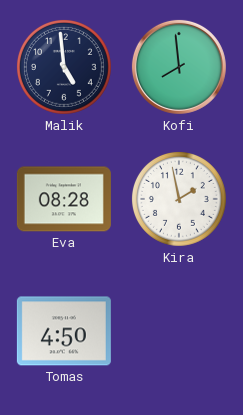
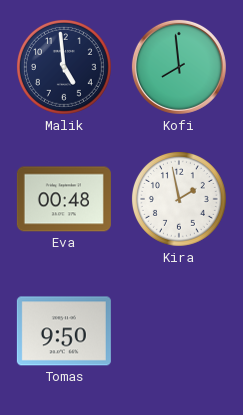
Eva: 08:28 -> 00:48 (64, 199)
Tomas: 4:50 -> 9:50 (64, 331)
